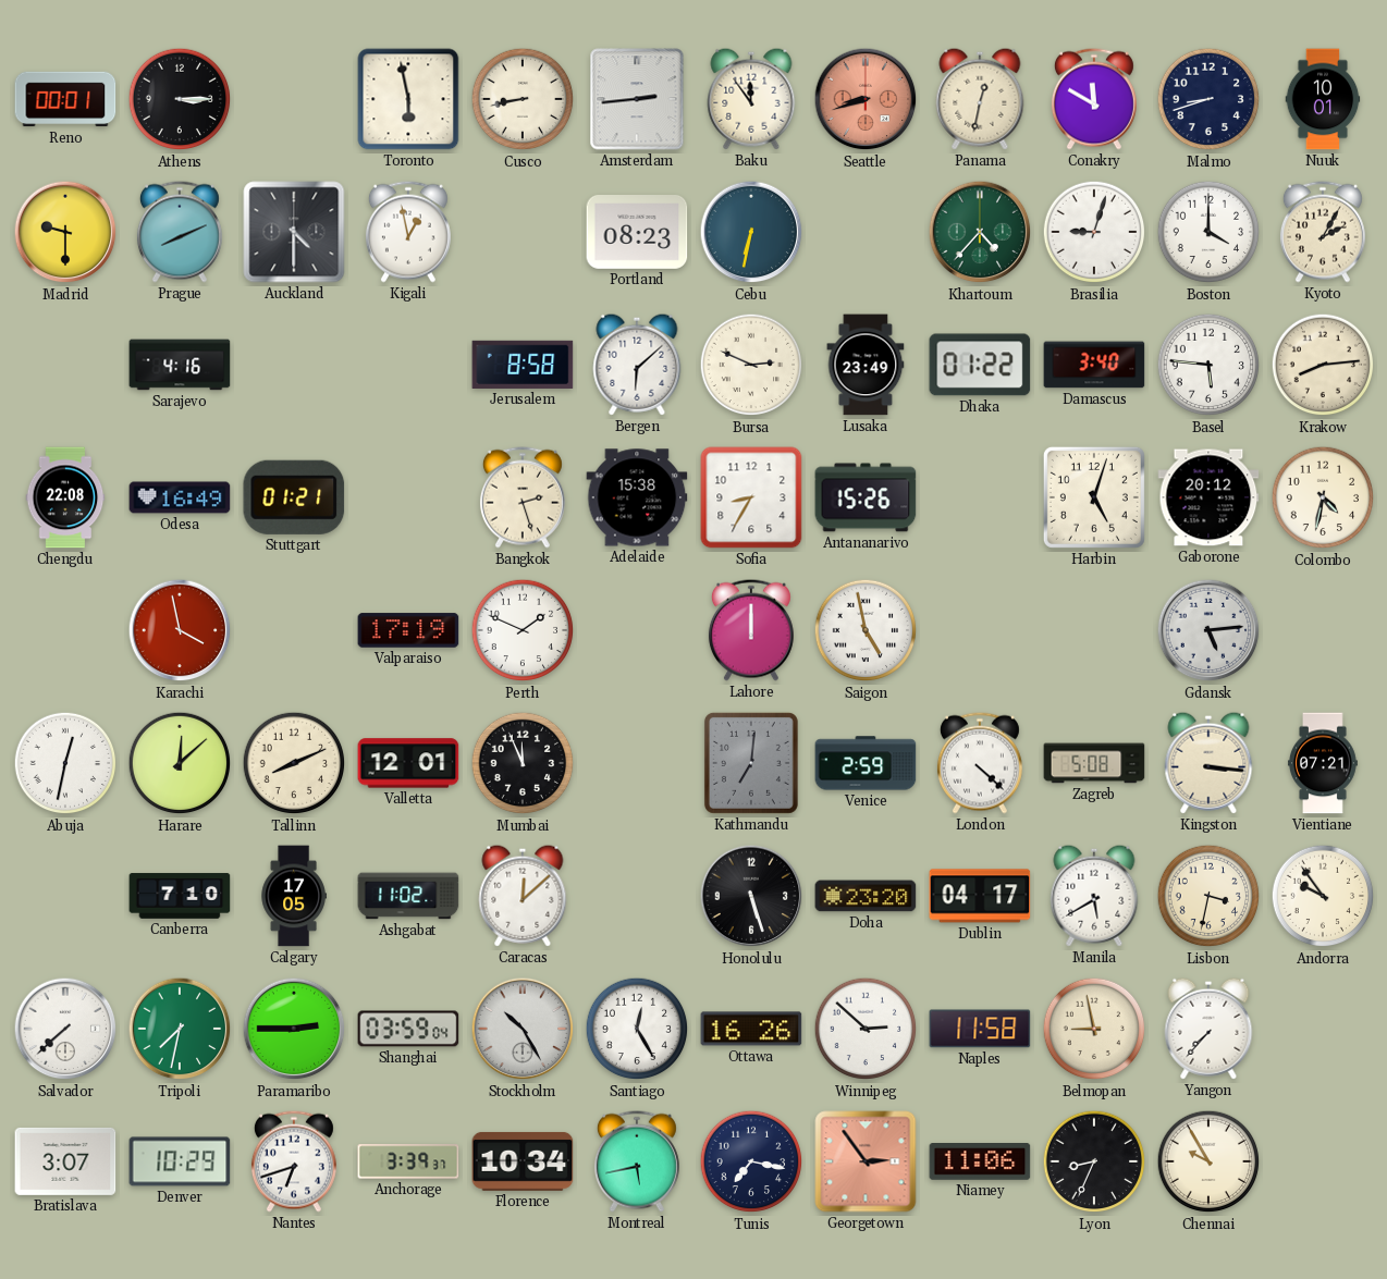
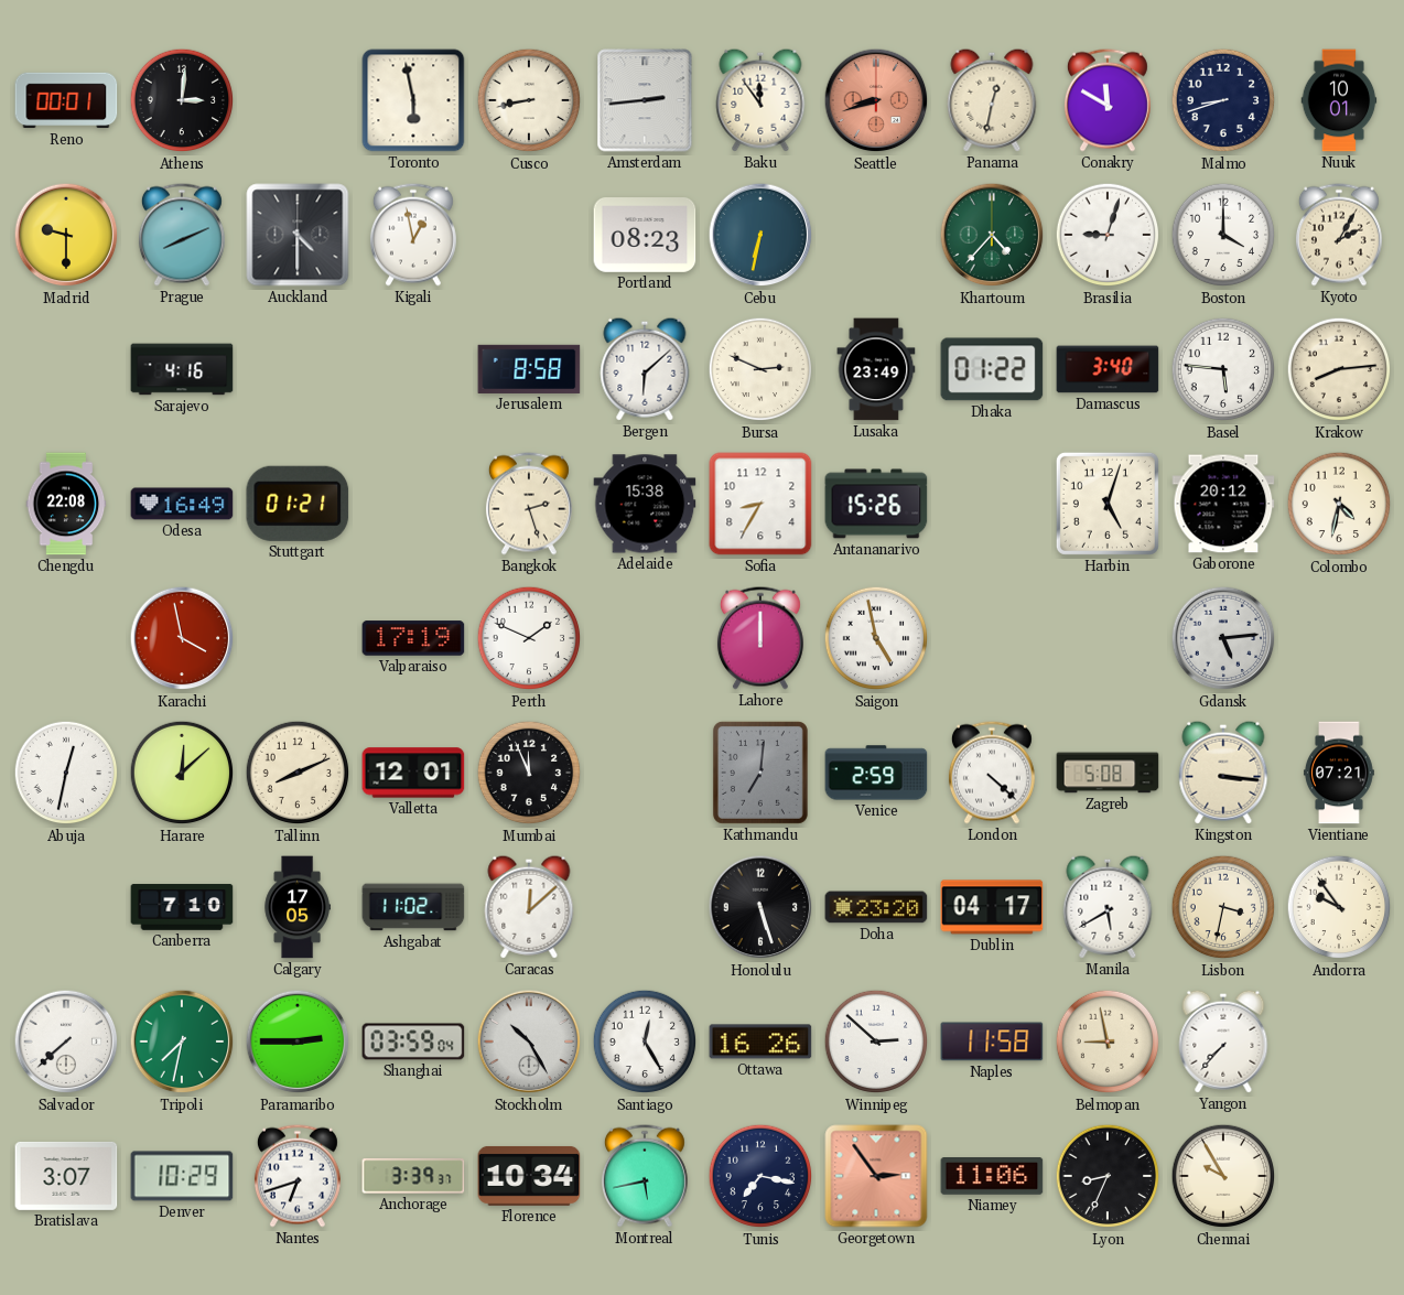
Athens: 3:15 -> 3:01 (182, 100)
